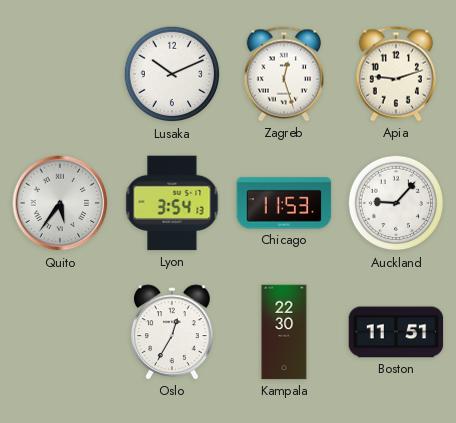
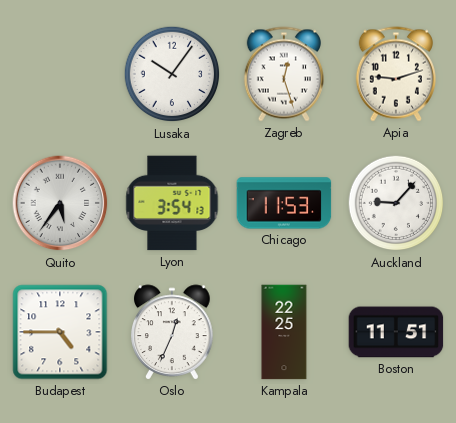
Lusaka: 10:11 -> 10:06 (172, 74)
Budapest: none -> 4:45 (60, 332)
Oslo: 12:35 -> 12:34 (173, 332)
Kampala: 22:30 -> 22:25 (284, 332)
